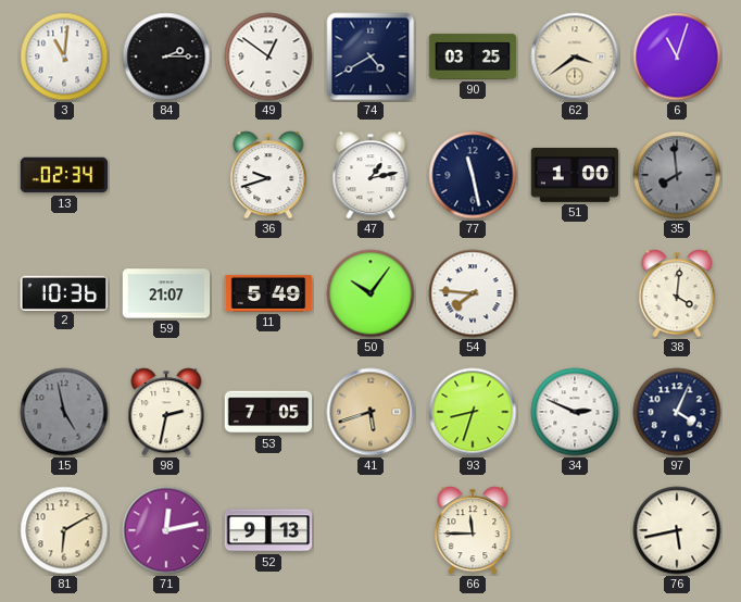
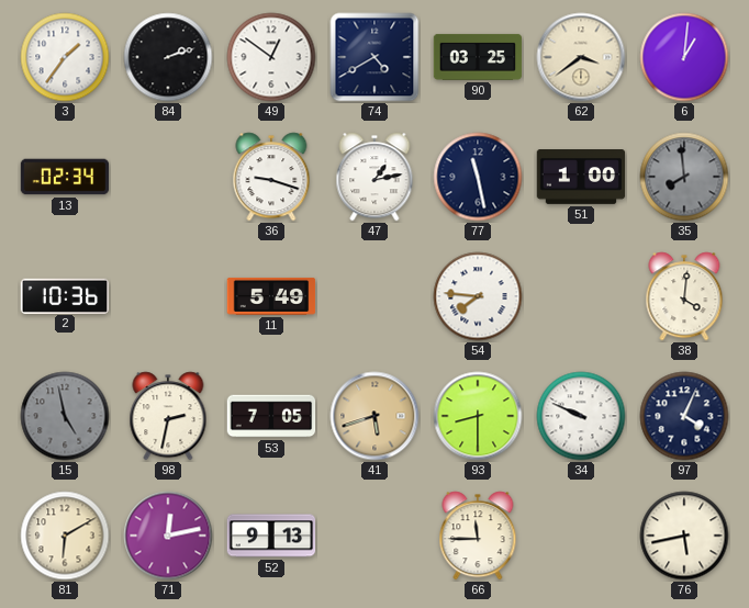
3: 11:01 -> 1:36 (65, 57)
84: 2:15 -> 2:12 (168, 57)
6: 11:03 -> 1:01 (684, 57)
36: 9:42 -> 9:18 (271, 177)
59: 21:07 -> none (166, 293)
50: 10:06 -> none (370, 293)
93: 8:33 -> 8:30 (478, 416)
34: 2:49 -> 9:49 (581, 416)
